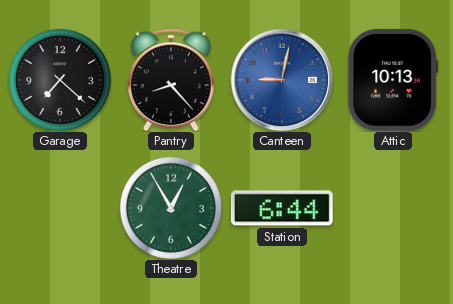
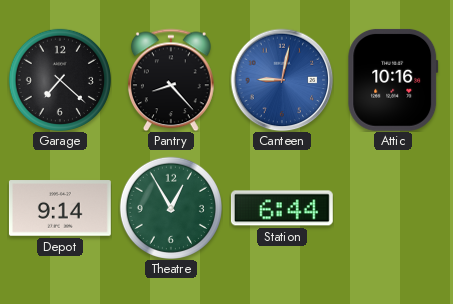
Attic: 10:13 -> 10:16 (393, 80)
Depot: none -> 9:14 (60, 208)
